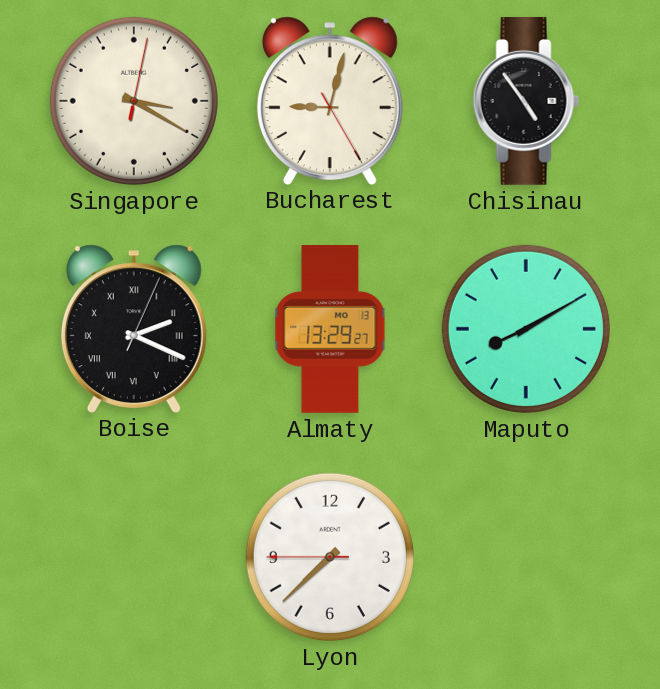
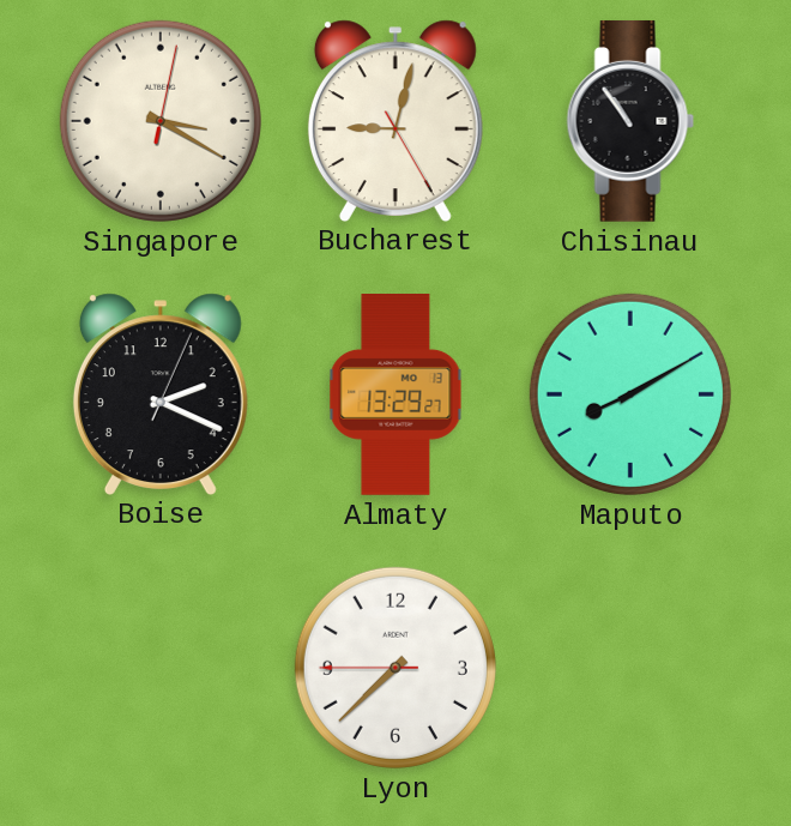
Chisinau: 4:54 -> 10:54 (630, 121)
Boise numerals: Roman -> Arabic (161, 393)
